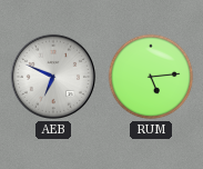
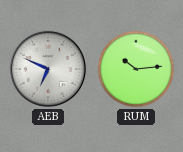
RUM: 5:14 -> 10:14 (136, 69)
